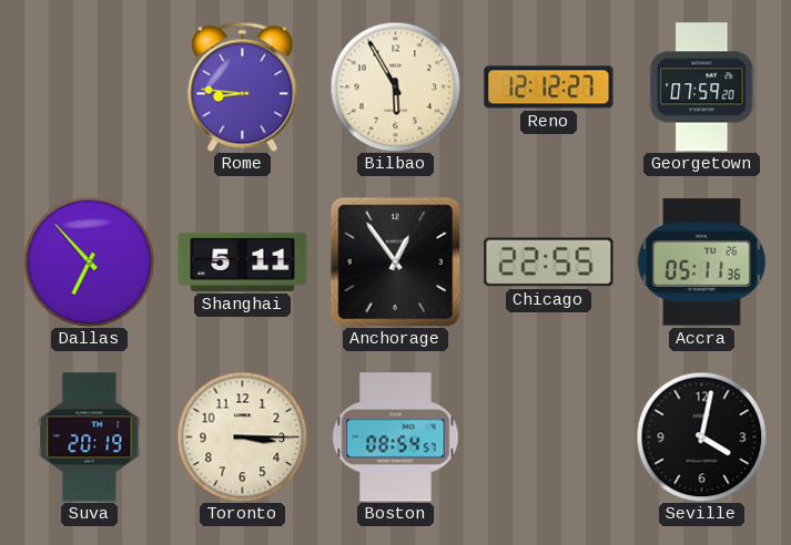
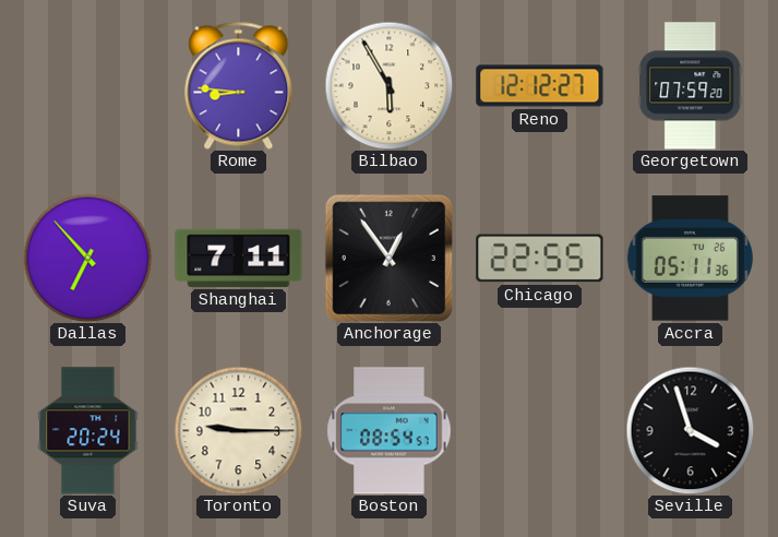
Shanghai: 5:11 -> 7:11 (239, 258)
Suva: 20:19 -> 20:24 (88, 431)
Toronto: 3:15 -> 9:15 (238, 430)
Seville: 4:02 -> 3:57 (690, 430)
